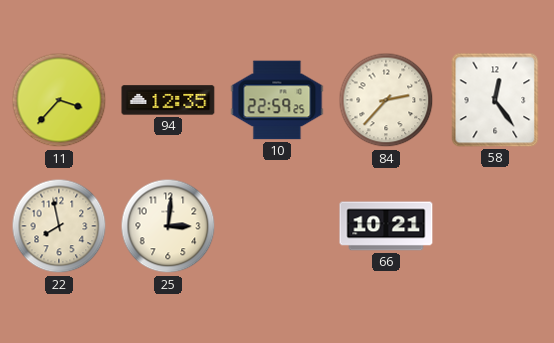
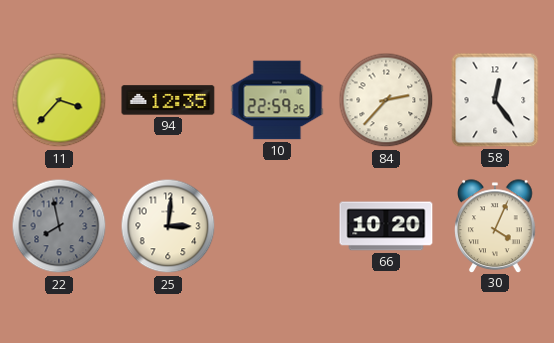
22 dial: cream -> grey (59, 226)
66: 10:21 -> 10:20 (386, 226)
30: none -> 4:04 (495, 226)
